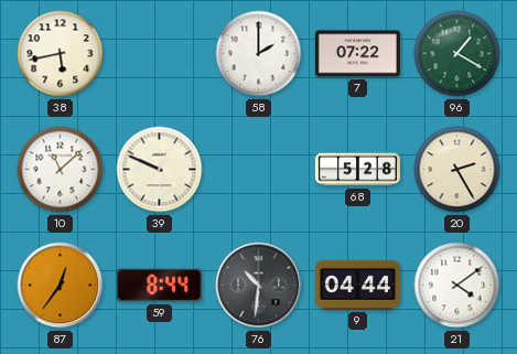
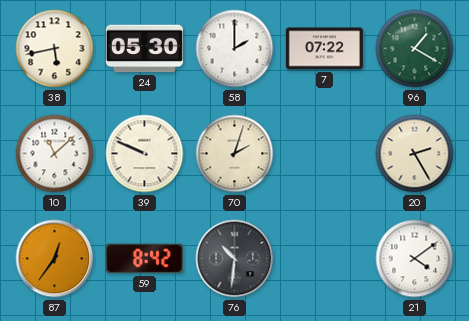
24: none -> 05:30 (144, 49)
70: none -> 2:03 (235, 154)
68: 5:28 -> none (357, 170)
59: 8:44 -> 8:42 (144, 259)
9: 04:44 -> none (357, 285)
